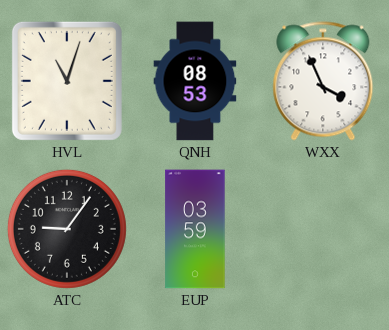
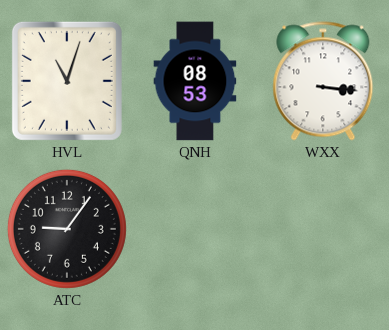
WXX: 3:56 -> 3:16 (323, 81)
EUP: 03:59 -> none (195, 229)
